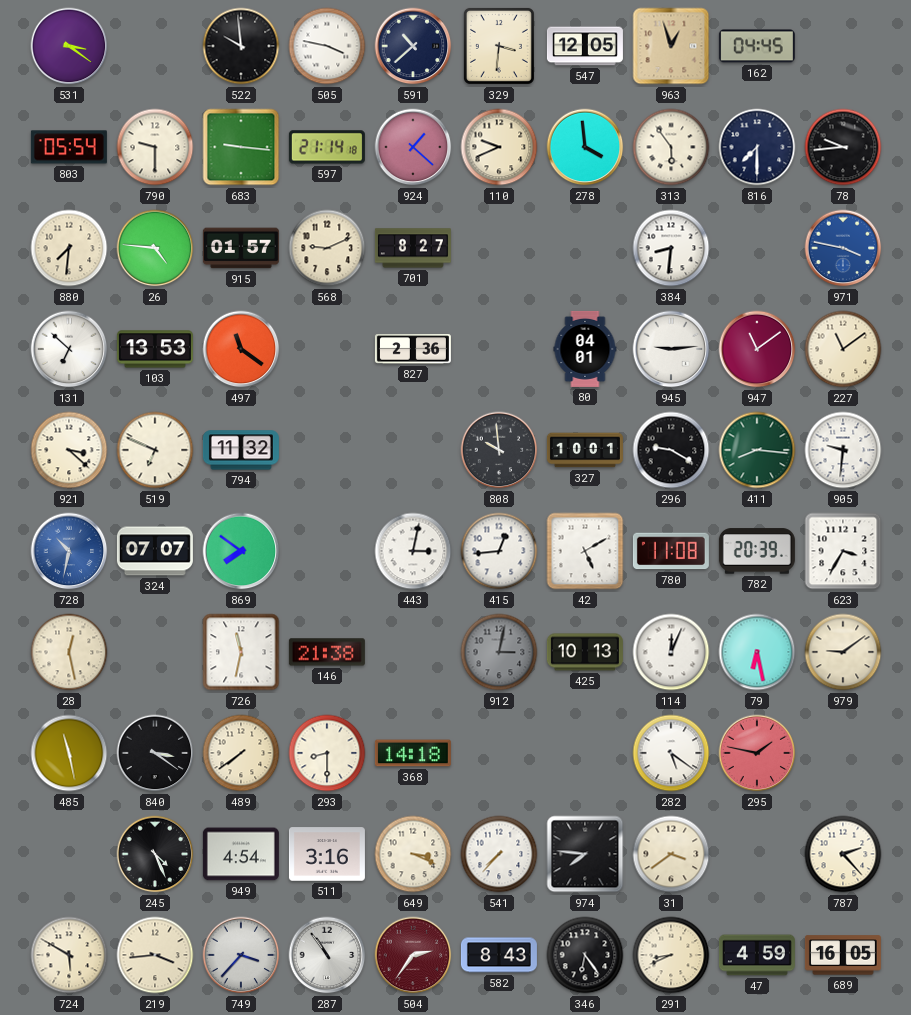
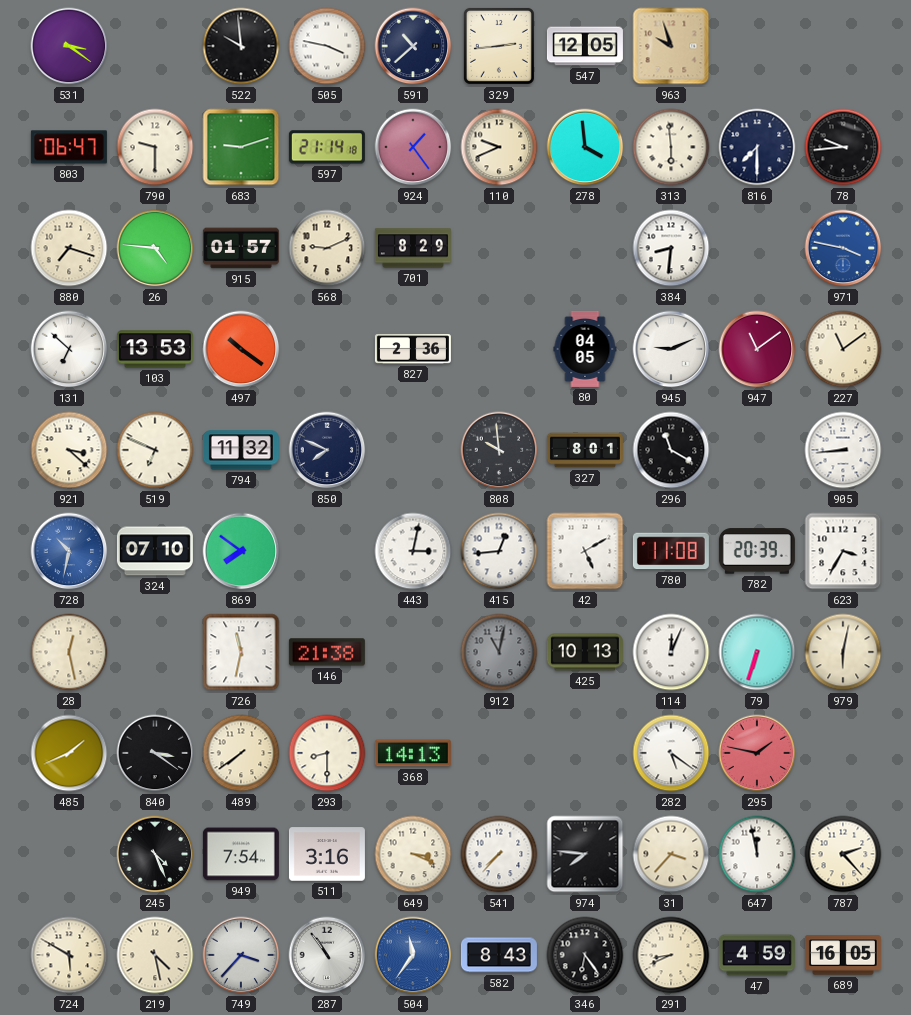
329: 3:31 -> 2:44 (499, 46)
963: 12:57 -> 9:57 (671, 46)
162: 04:45 -> none (757, 46)
803: 05:54 -> 06:47 (69, 147)
683: 9:16 -> 9:12 (241, 147)
924: 1:22 -> 1:24 (413, 147)
313: 5:54 -> 5:59 (671, 147)
880: 7:31 -> 7:18 (69, 248)
701: 8:27 -> 8:29 (413, 248)
497: 11:21 -> 10:21 (241, 349)
80: 04:01 -> 04:05 (585, 349)
945: 9:14 -> 9:11 (671, 349)
850: none -> 7:49 (327, 450)
327: 10:01 -> 8:01 (585, 450)
296: 9:20 -> 11:20 (671, 450)
411: 8:16 -> none (757, 450)
905: 9:31 -> 8:44 (843, 450)
324: 07:07 -> 07:10 (155, 551)
912: 3:02 -> 11:02 (499, 652)
79: 6:28 -> 6:33 (757, 652)
979: 9:09 -> 6:02 (843, 652)
485: 11:28 -> 1:41 (69, 753)
368: 14:18 -> 14:13 (413, 753)
949: 4:54 -> 7:54 (241, 854)
31: 3:39 -> 3:37 (671, 854)
647: none -> 11:58 (757, 854)
219: 3:44 -> 4:28 (155, 955)
504: 2:36 -> 11:36 (413, 955)
504 dial: burgundy -> blue (413, 955)
